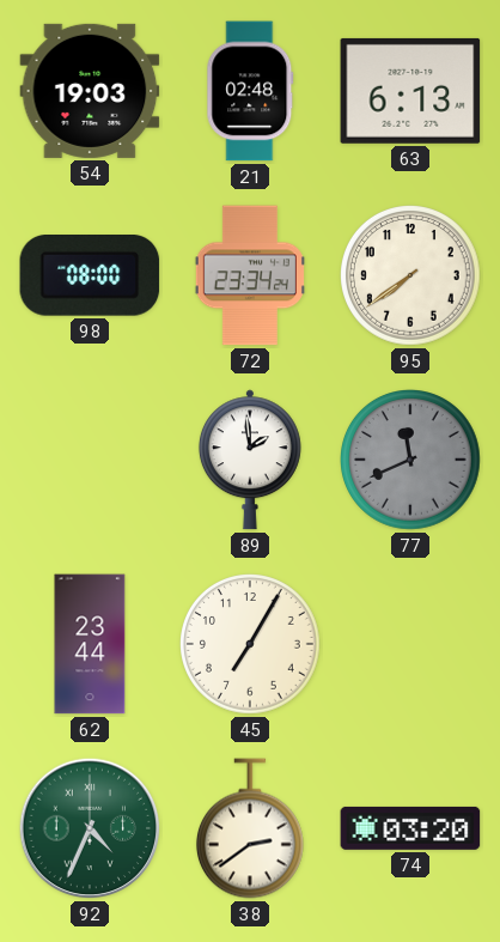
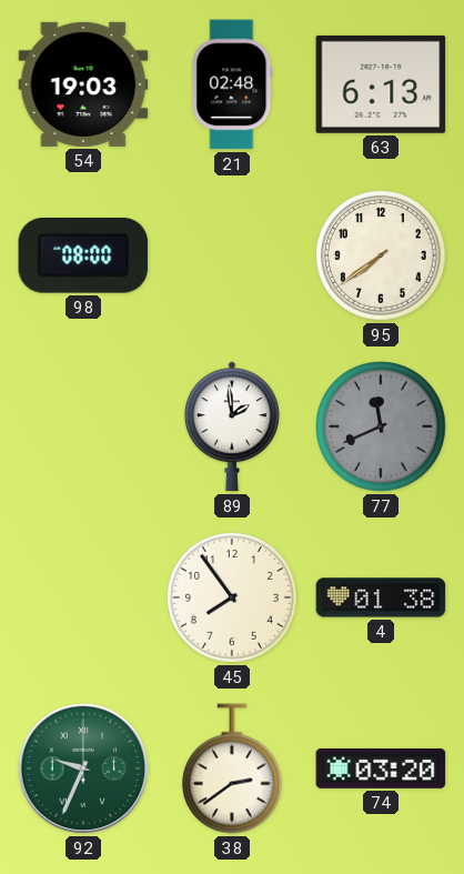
72: 23:34 -> none (250, 275)
62: 23:44 -> none (90, 644)
45: 7:05 -> 7:54 (233, 599)
4: none -> 01:38 (381, 597)
92: 4:34 -> 9:34 (83, 768)
